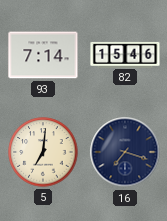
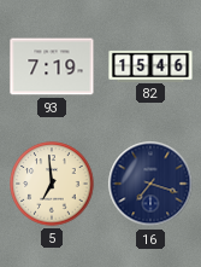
93: 7:14 -> 7:19 (52, 66)
5: 7:01 -> 6:59 (52, 184)
